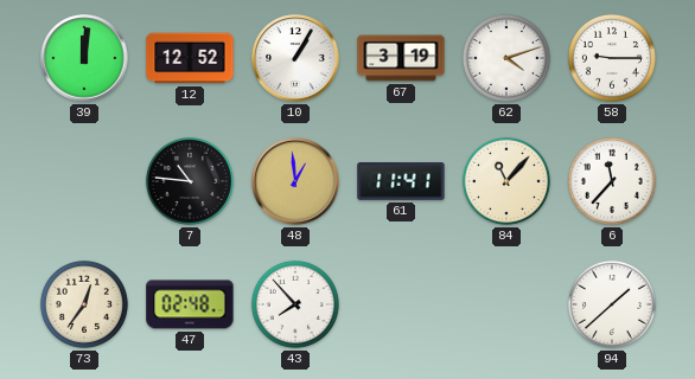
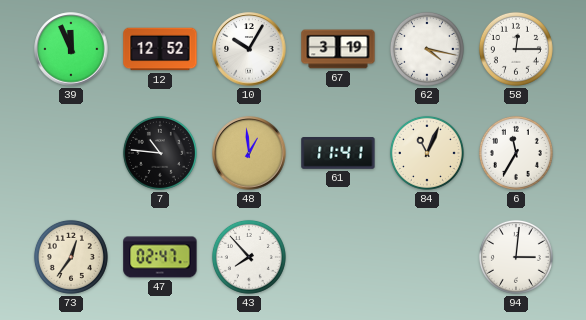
39: 12:01 -> 11:56 (71, 49)
10: 1:05 -> 10:05 (249, 49)
62: 4:12 -> 4:17 (427, 49)
58: 9:15 -> 12:15 (516, 49)
84: 11:07 -> 11:04 (427, 153)
6: 11:37 -> 11:35 (516, 153)
47: 02:48 -> 02:47 (160, 257)
94: 1:38 -> 3:01 (516, 257)
